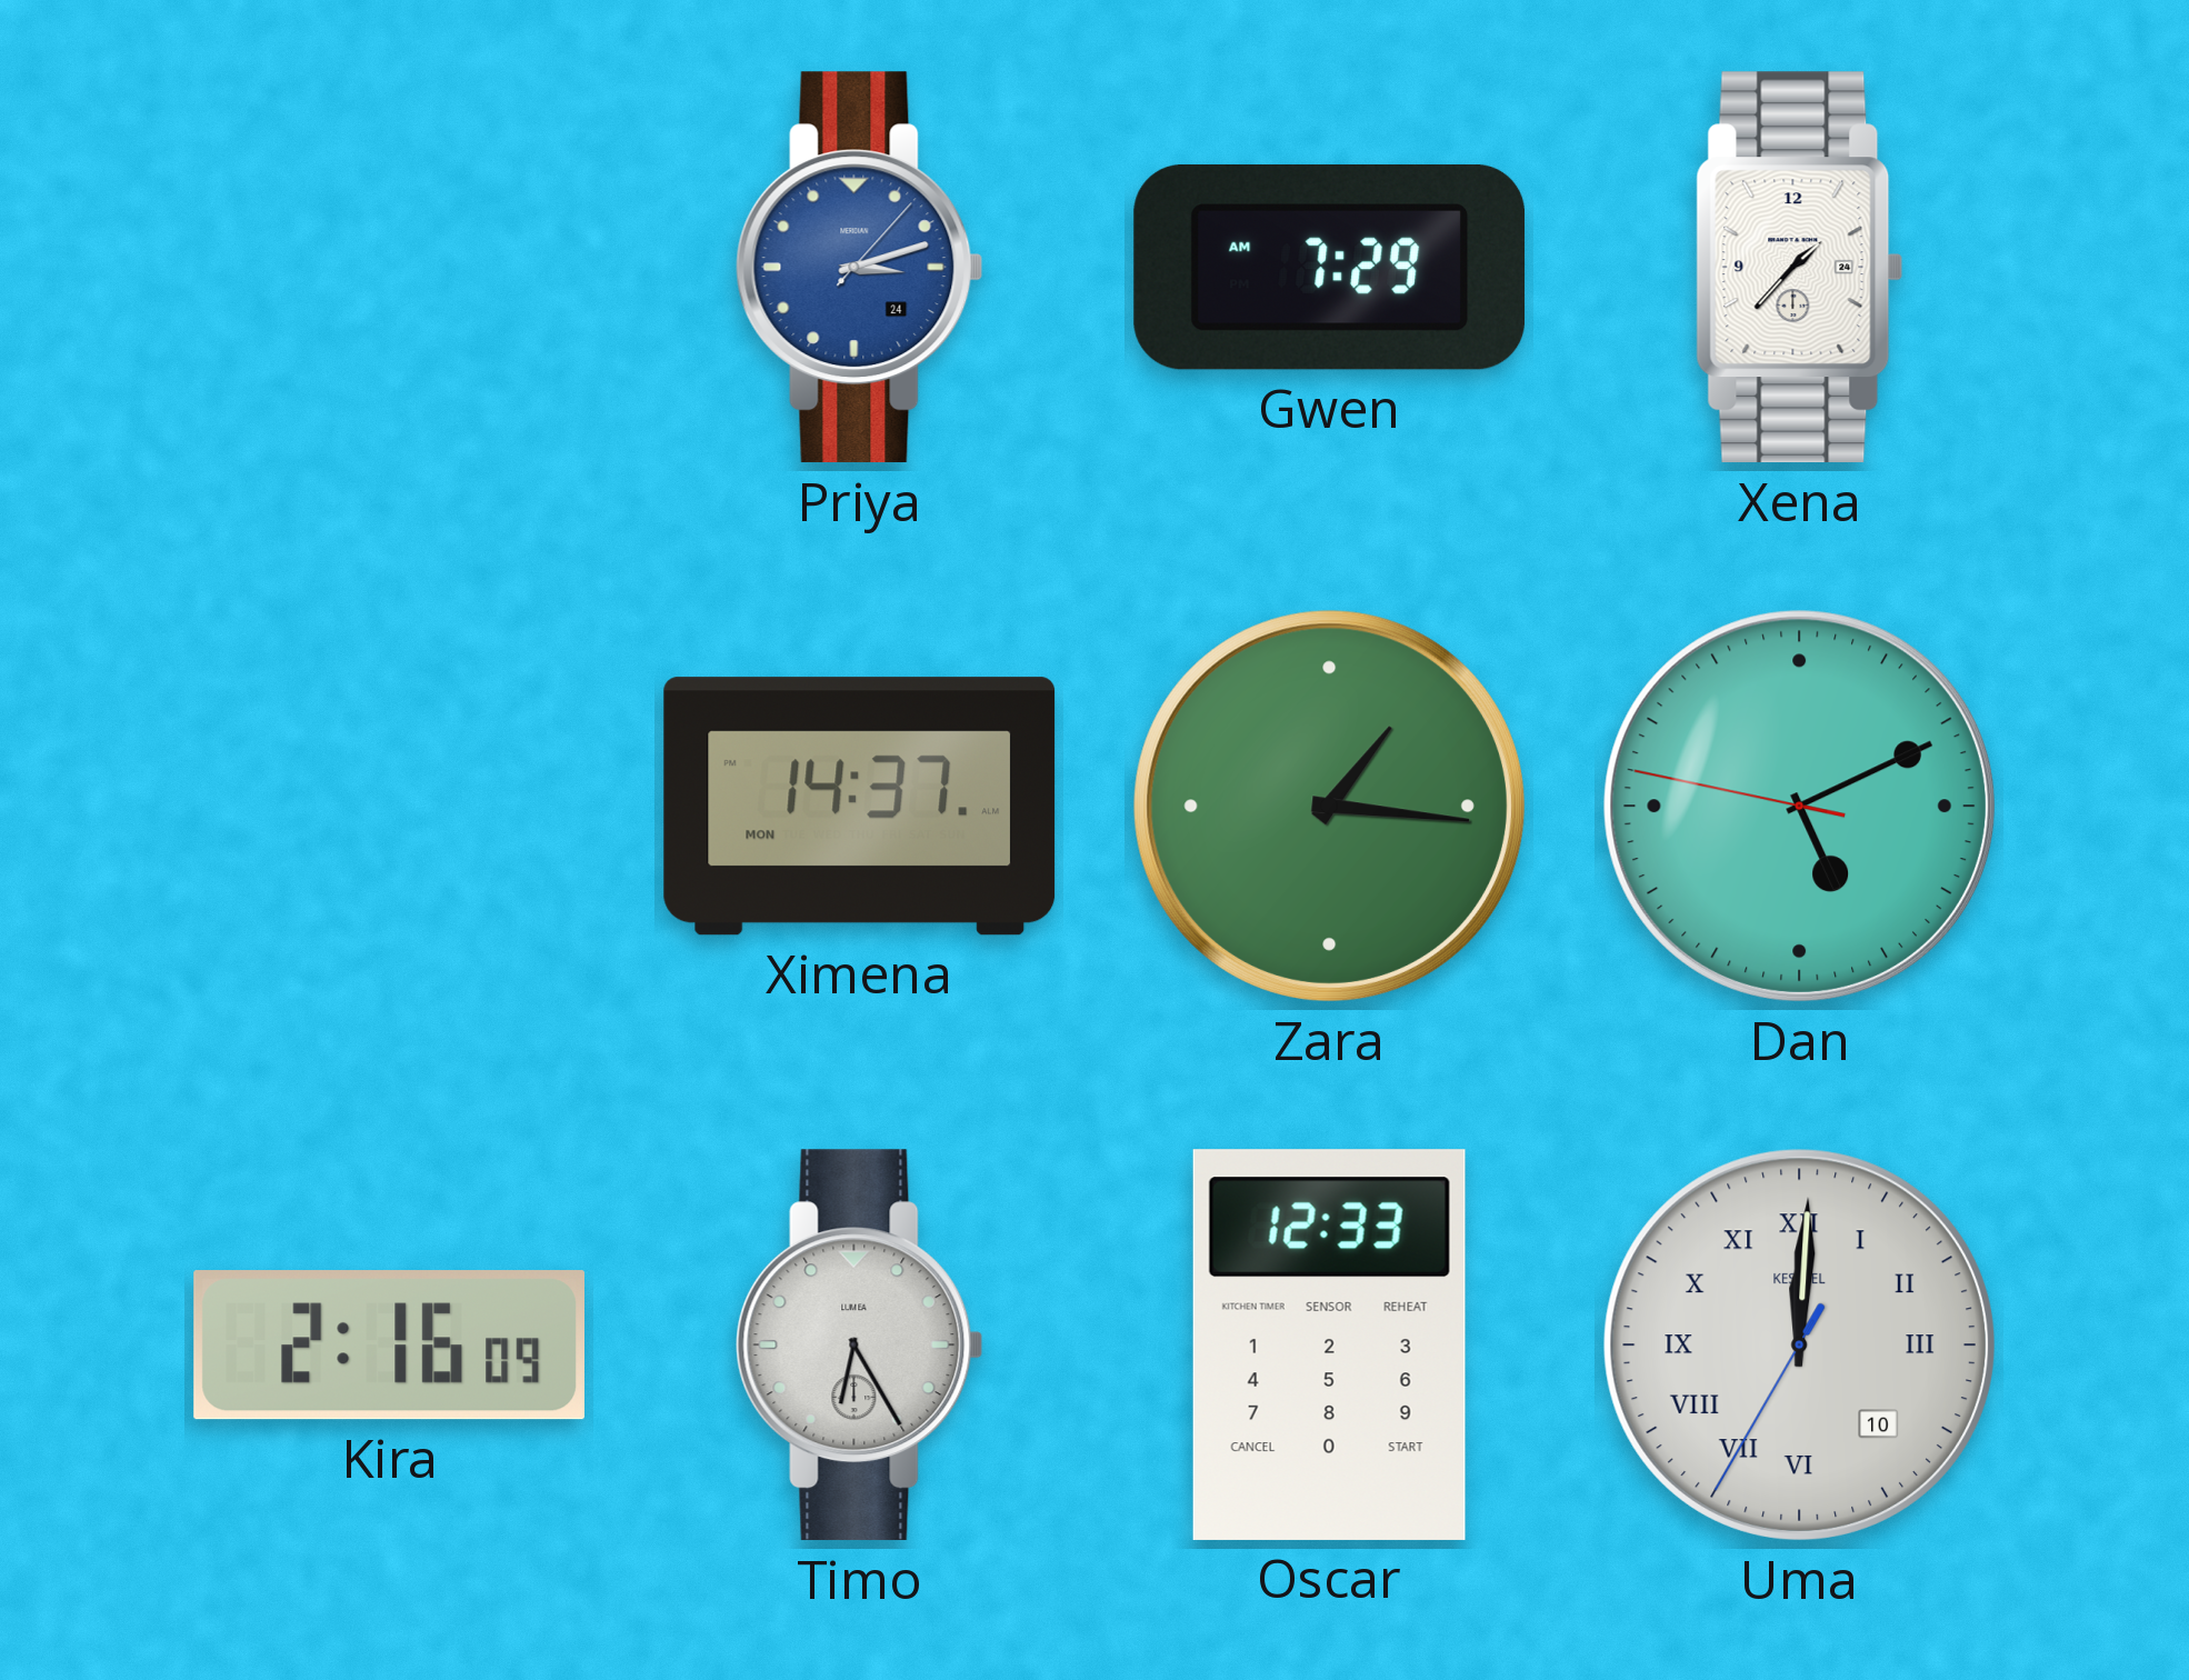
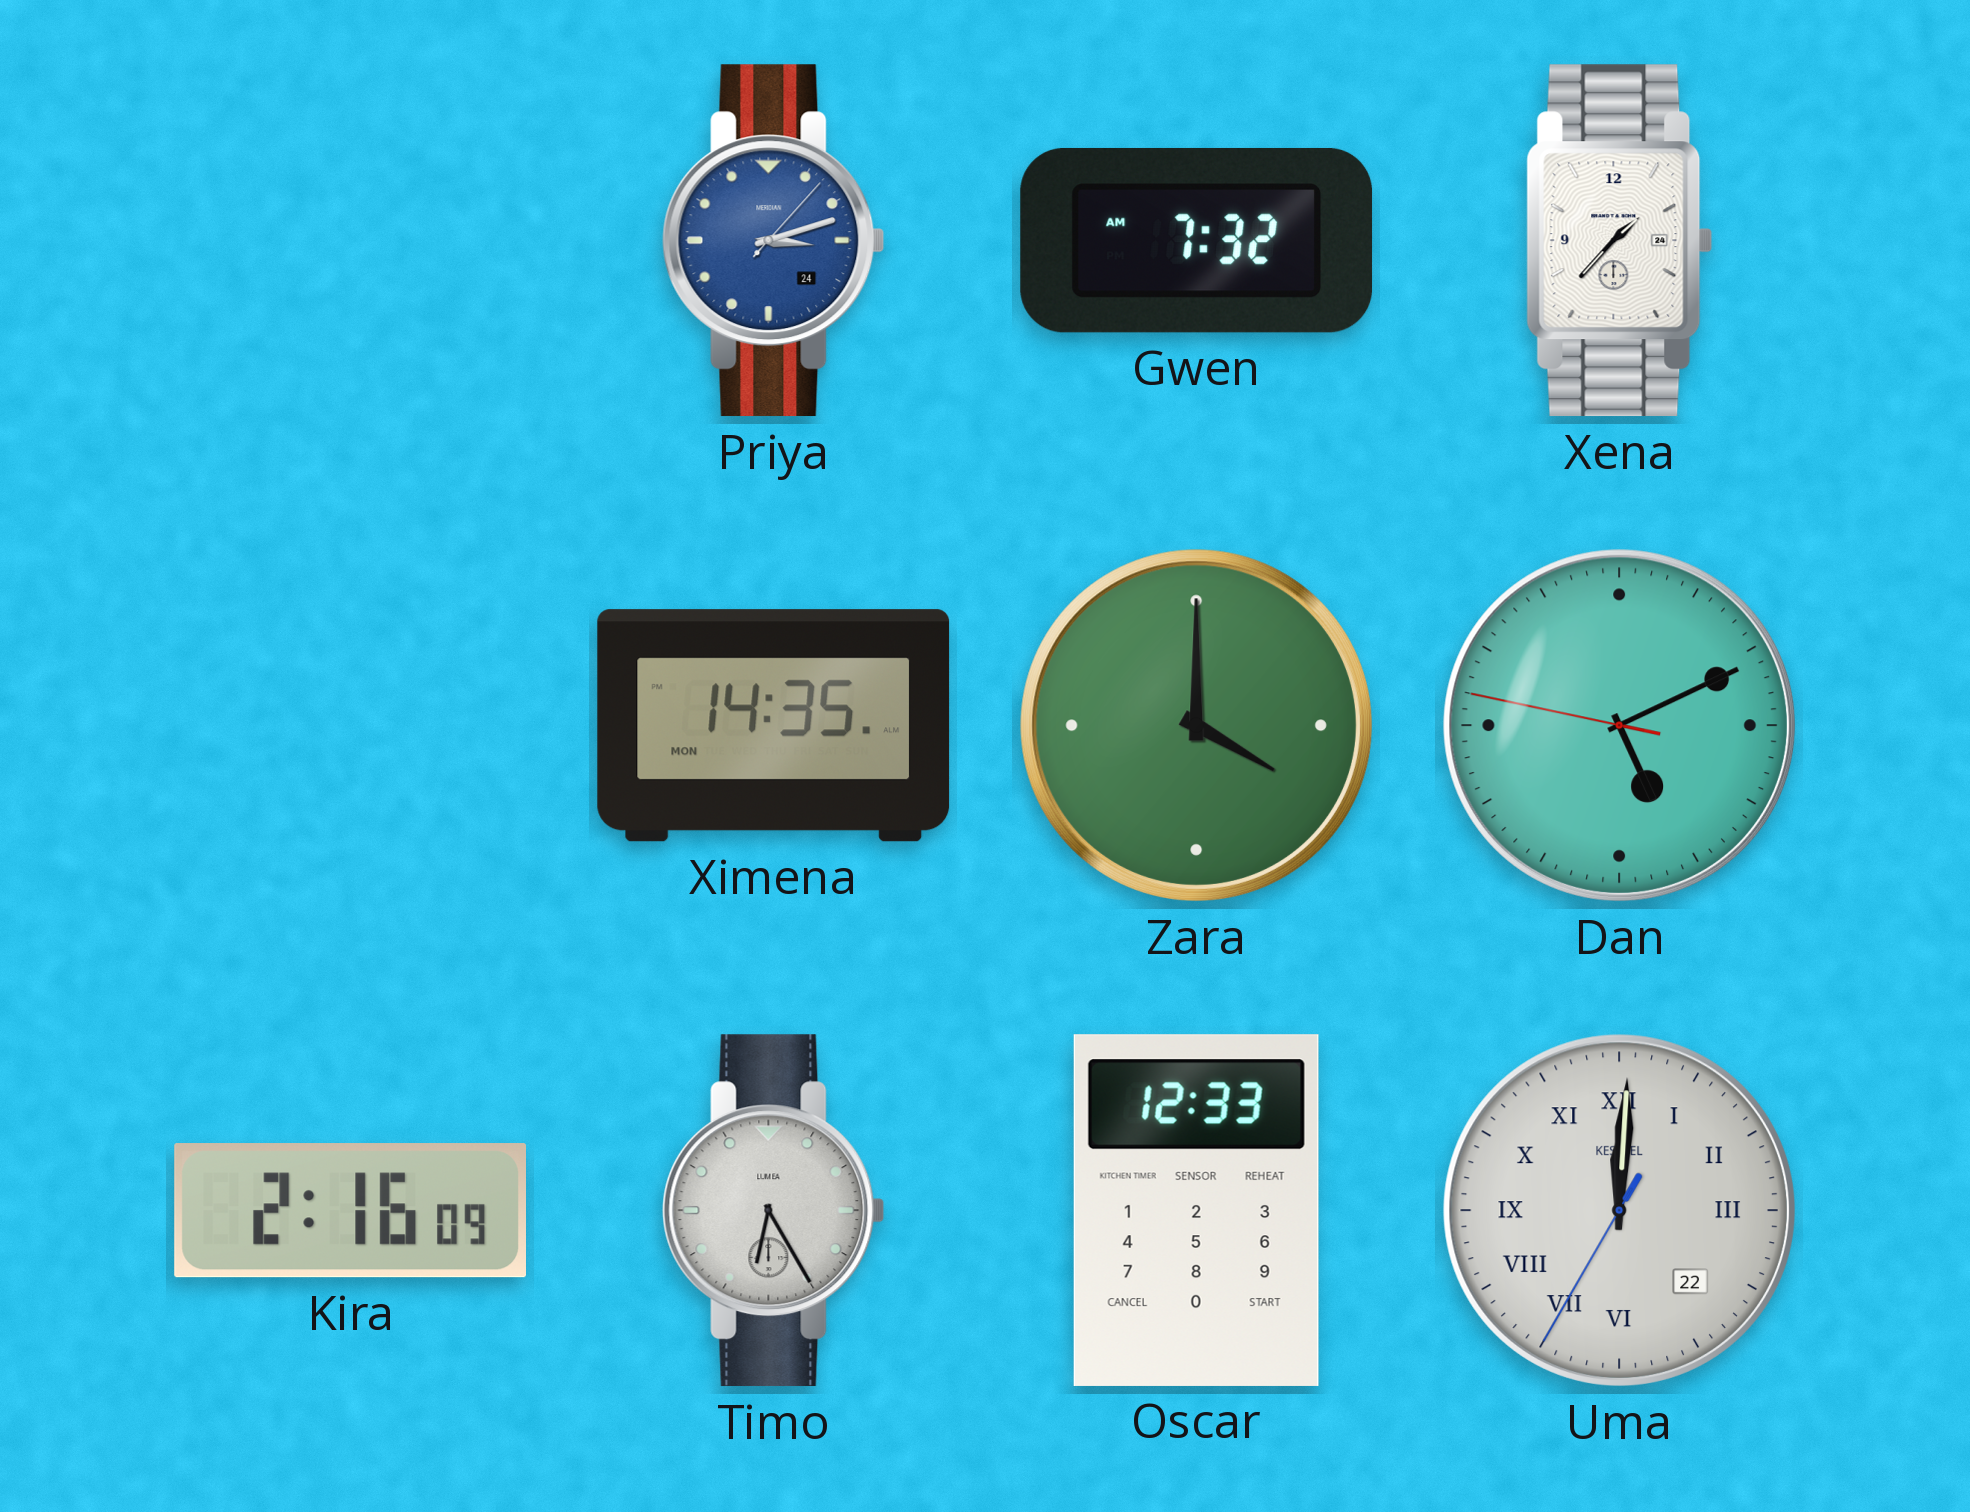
Gwen: 7:29 -> 7:32 (1197, 240)
Ximena: 14:37 -> 14:35 (774, 726)
Zara: 1:16 -> 4:00 (1196, 725)
Uma date: 10 -> 22 (1619, 1210)
